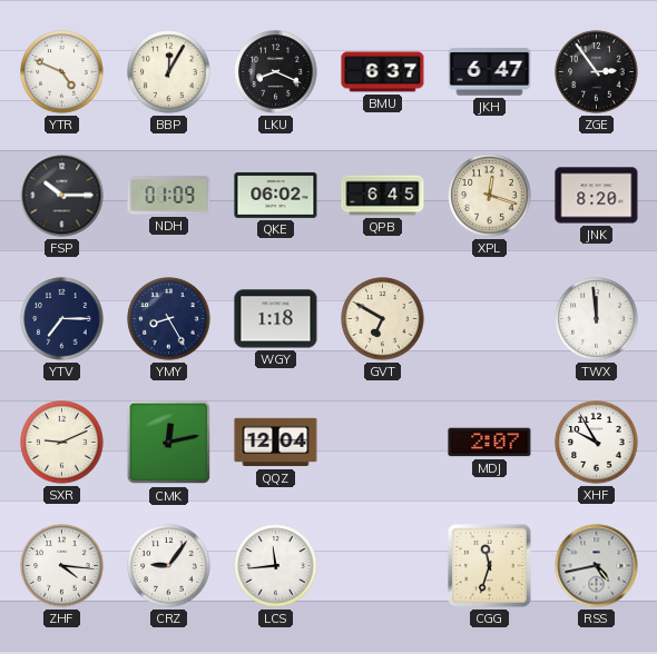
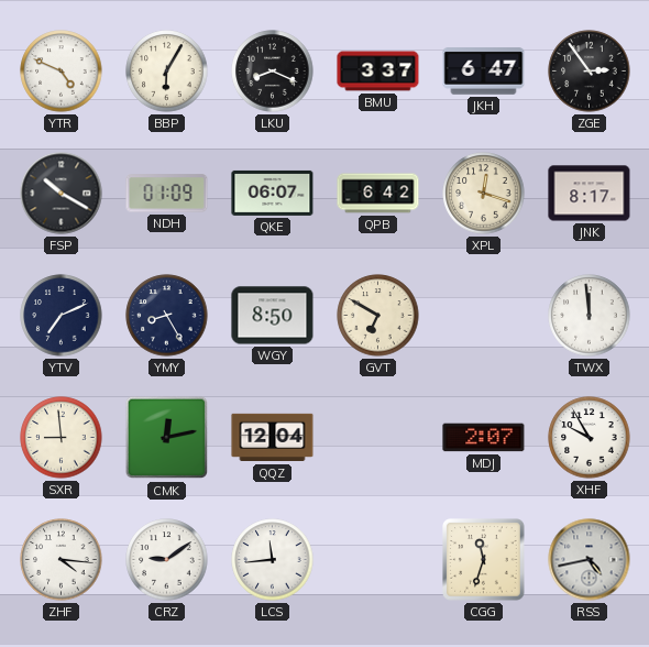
BBP: 12:05 -> 6:05 (167, 72)
BMU: 6:37 -> 3:37 (378, 72)
FSP: 10:15 -> 10:20 (62, 194)
QKE: 06:02 -> 06:07 (273, 193)
QPB: 6:45 -> 6:42 (378, 194)
JNK: 8:20 -> 8:17 (590, 194)
YTV: 7:15 -> 7:11 (62, 316)
WGY: 1:18 -> 8:50 (273, 316)
SXR: 9:11 -> 8:59 (62, 438)
CRZ: 9:06 -> 9:09 (167, 560)
